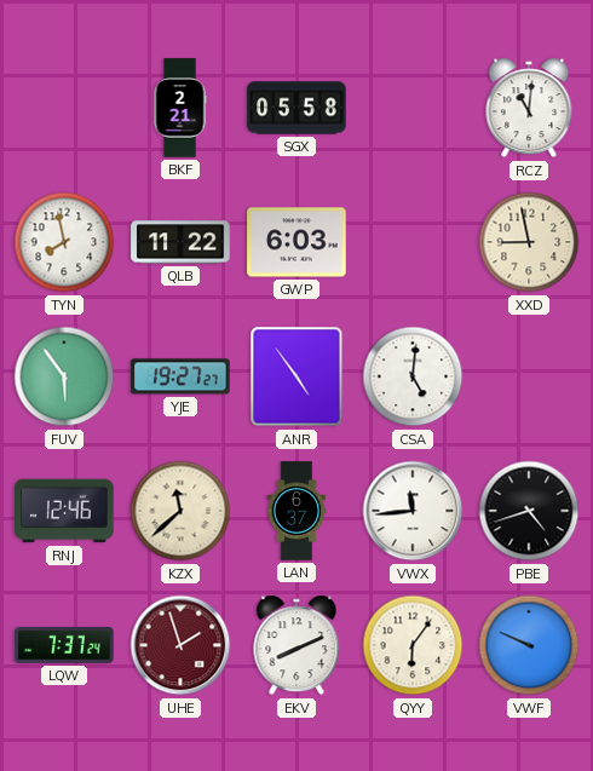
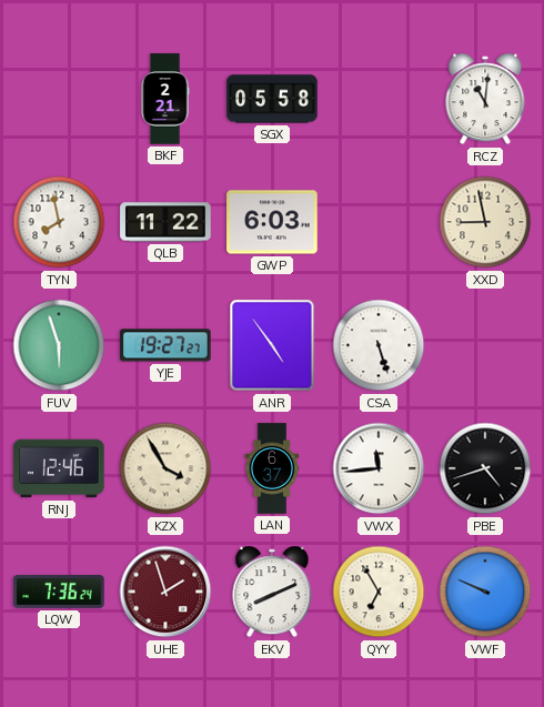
FUV: 5:54 -> 5:57 (59, 345)
CSA: 5:01 -> 5:27 (379, 345)
KZX: 11:38 -> 3:55 (165, 468)
LQW: 7:37 -> 7:36 (59, 593)
QYY: 6:06 -> 6:55 (379, 592)
